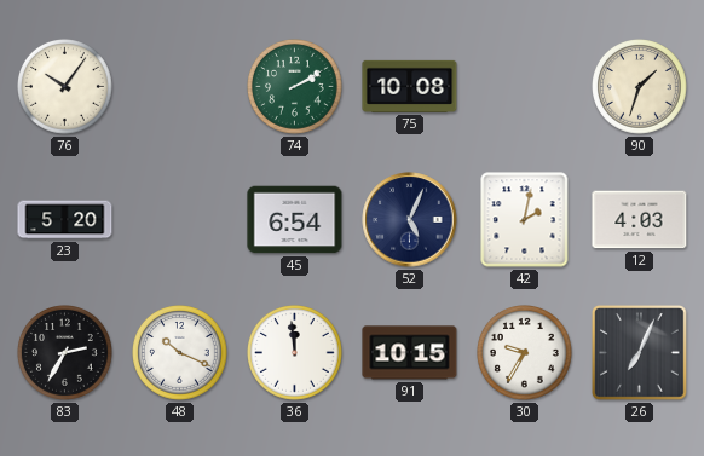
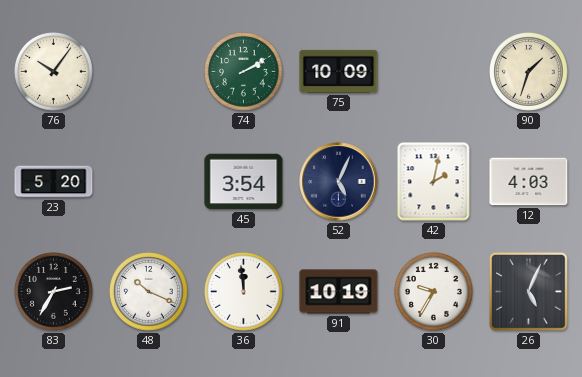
75: 10:08 -> 10:09 (339, 71)
45: 6:54 -> 3:54 (244, 182)
91: 10:15 -> 10:19 (339, 292)
26: 7:04 -> 5:04 (529, 292)
